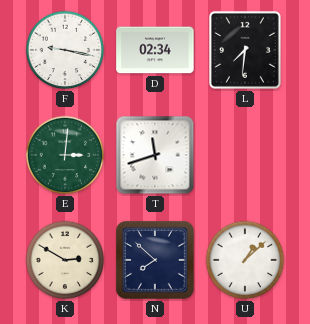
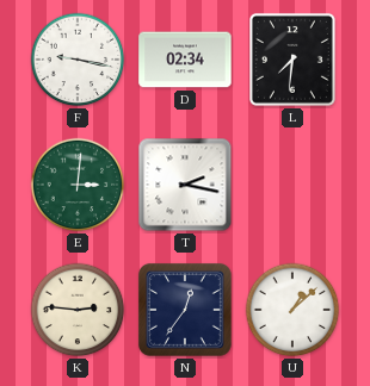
T: 11:42 -> 2:17 (185, 185)
K: 2:50 -> 2:46 (78, 310)
N: 7:52 -> 12:36 (185, 310)
